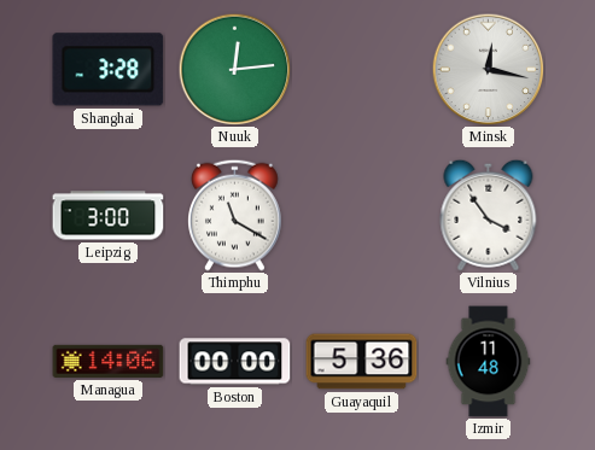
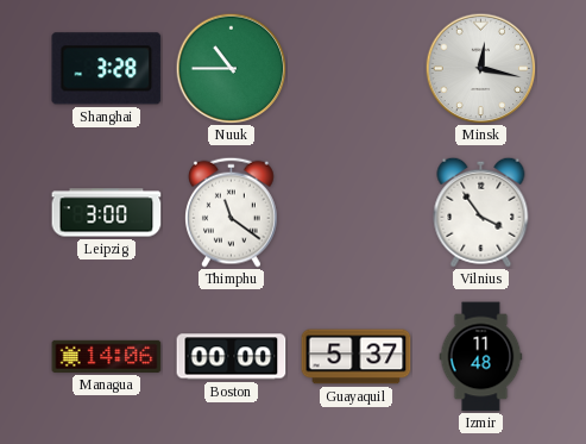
Nuuk: 12:14 -> 10:45 (231, 68)
Thimphu: 11:20 -> 11:21 (232, 212)
Guayaquil: 5:36 -> 5:37 (357, 357)
